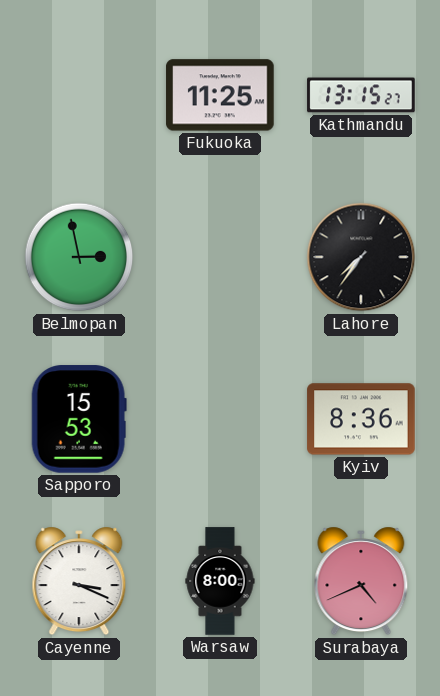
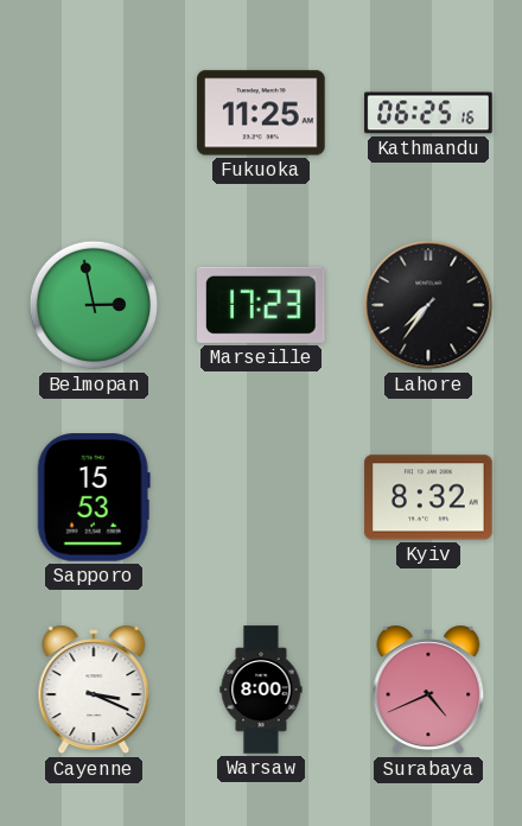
Kathmandu: 13:15 -> 06:25 (428, 113)
Marseille: none -> 17:23 (262, 305)
Kyiv: 8:36 -> 8:32 (428, 497)
